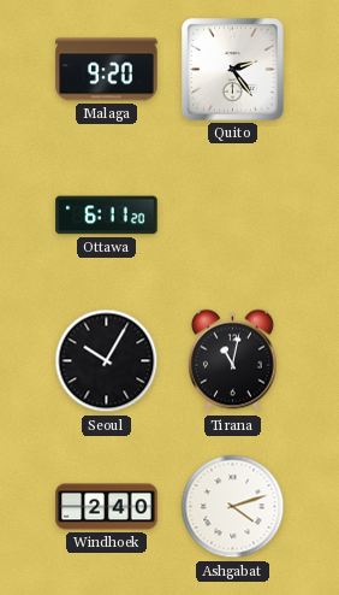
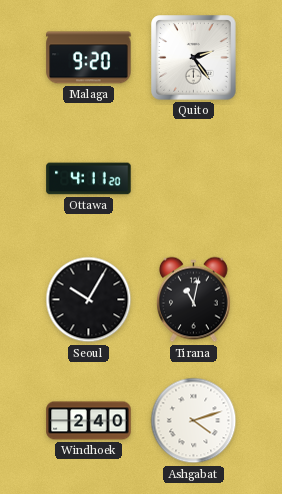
Ottawa: 6:11 -> 4:11 (89, 179)
